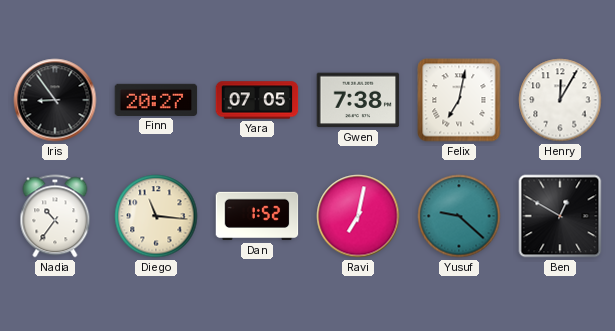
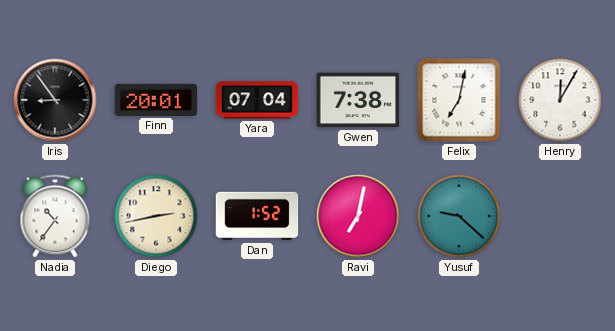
Finn: 20:27 -> 20:01 (156, 100)
Yara: 07:05 -> 07:04 (257, 100)
Diego: 11:16 -> 2:43 (156, 216)
Ben: 12:50 -> none (560, 216)
